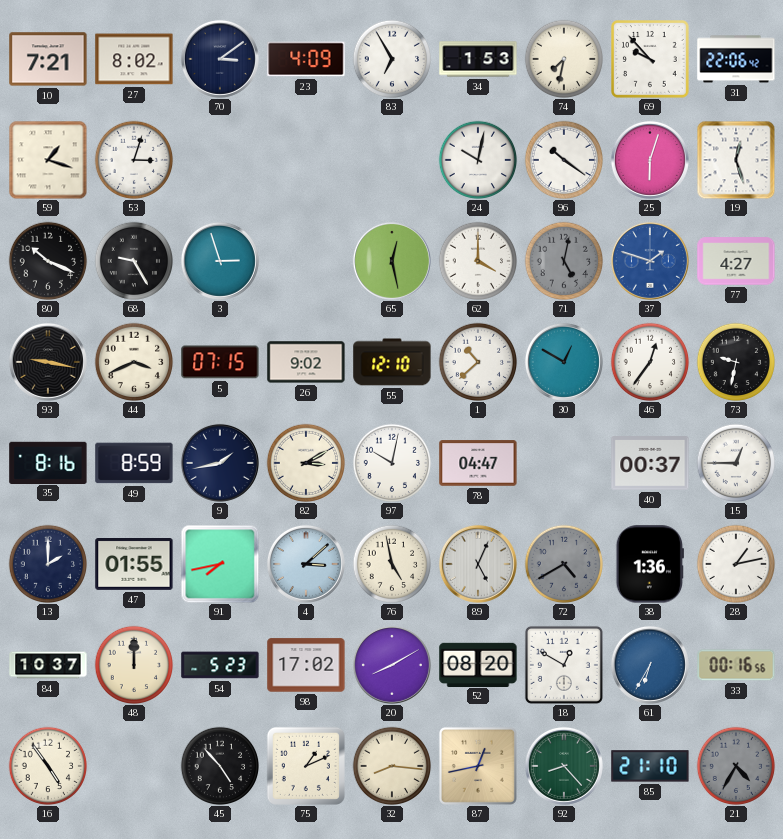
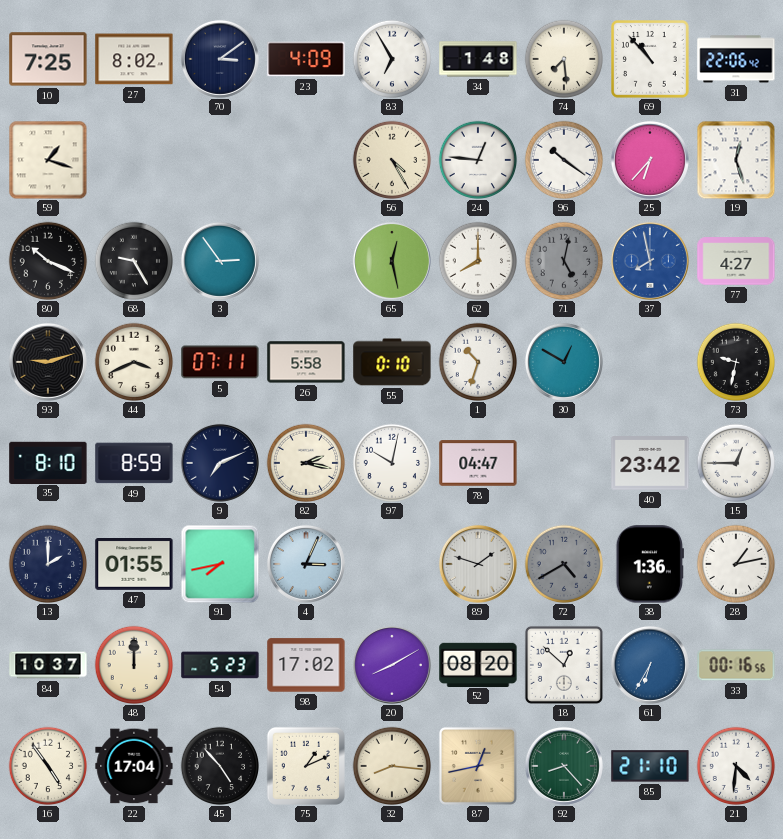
10: 7:21 -> 7:25 (48, 59)
34: 1:53 -> 1:48 (478, 59)
74: 7:32 -> 7:29 (564, 59)
69: 9:53 -> 10:53 (651, 60)
53: 3:03 -> none (134, 160)
56: none -> 4:25 (392, 160)
24: 10:02 -> 12:46 (478, 160)
25: 6:03 -> 6:37 (650, 160)
3: 2:57 -> 2:54 (220, 261)
62: 4:00 -> 8:00 (478, 261)
37: 1:48 -> 7:58 (650, 261)
93: 9:17 -> 9:12 (48, 362)
5: 07:15 -> 07:11 (220, 362)
26: 9:02 -> 5:58 (306, 362)
55: 12:10 -> 0:10 (392, 362)
1: 10:38 -> 10:33 (478, 362)
46: 12:36 -> none (650, 362)
35: 8:16 -> 8:10 (48, 462)
9: 1:43 -> 7:11 (220, 463)
82: 3:10 -> 2:17 (306, 463)
40: 00:37 -> 23:42 (650, 463)
4: 3:08 -> 3:04 (306, 564)
76: 4:58 -> none (392, 564)
89: 5:04 -> 1:48 (478, 564)
18: 12:50 -> 12:52 (564, 665)
22: none -> 17:04 (134, 766)
21: 4:35 -> 4:31 (736, 766)
21 dial: grey -> white (736, 766)
